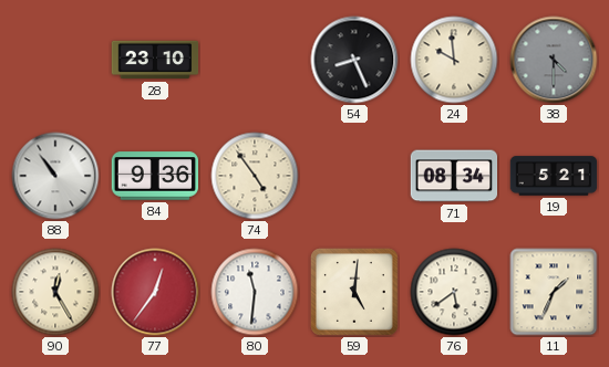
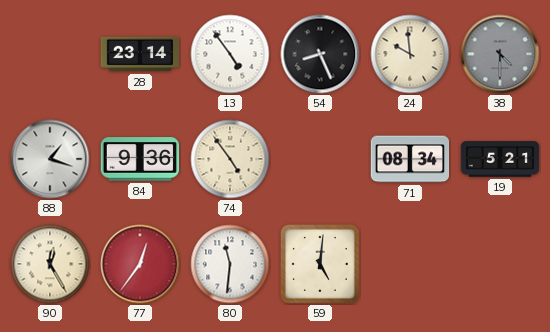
28: 23:10 -> 23:14 (140, 54)
13: none -> 4:54 (230, 54)
88: 10:54 -> 1:18 (50, 159)
76: 5:39 -> none (454, 292)
11: 1:34 -> none (554, 292)
